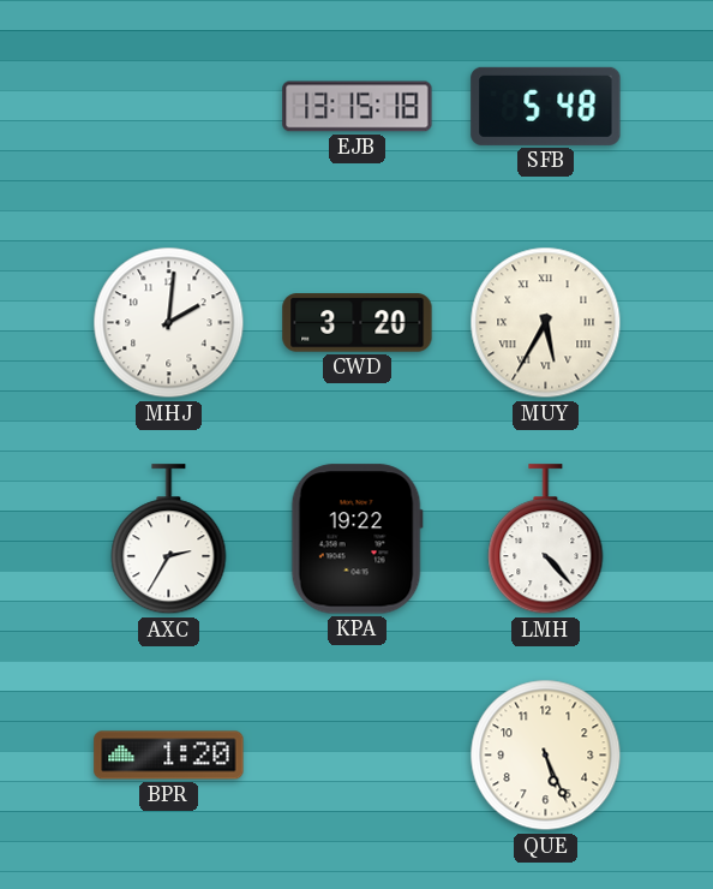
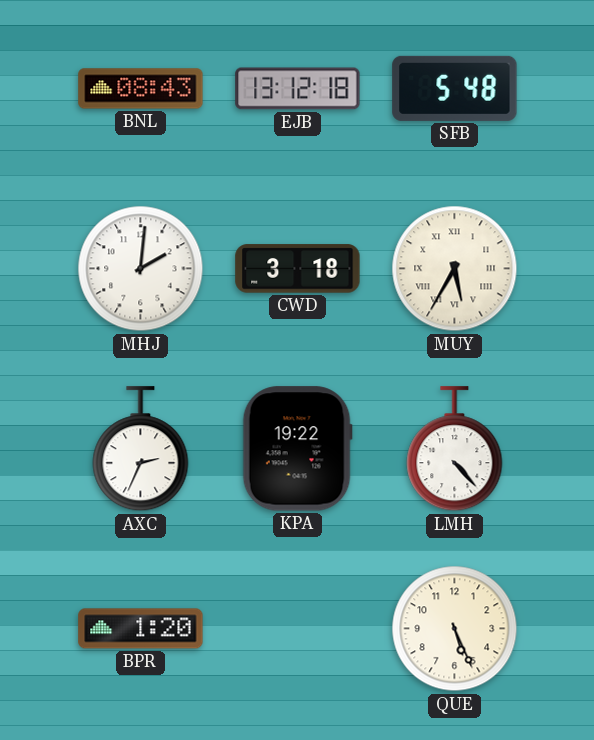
BNL: none -> 08:43 (141, 89)
EJB: 13:15 -> 13:12 (298, 89)
CWD: 3:20 -> 3:18 (298, 269)
AXC: 2:35 -> 2:34 (141, 449)
